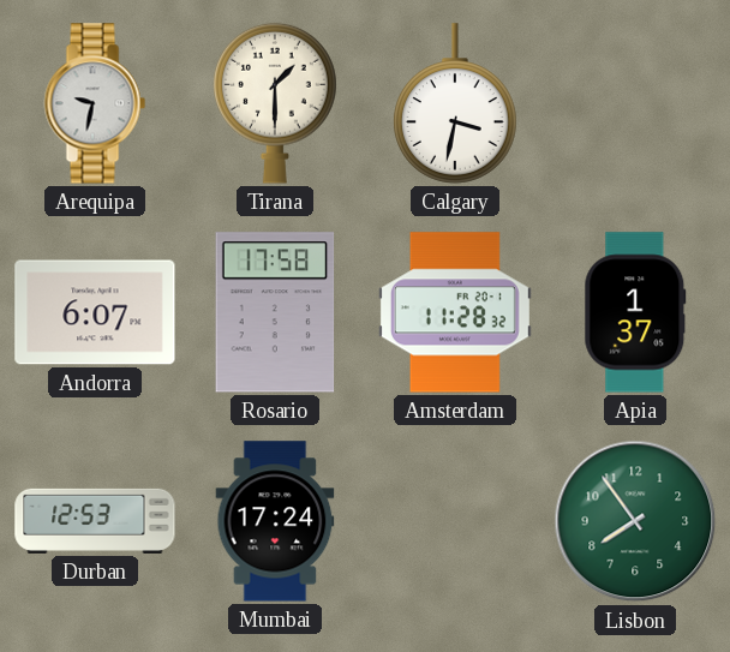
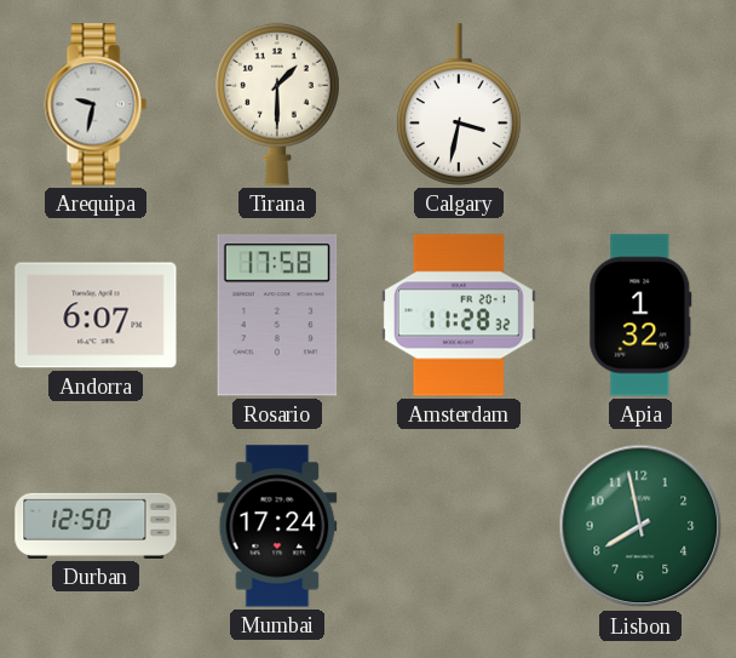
Apia: 1:37 -> 1:32 (640, 315)
Durban: 12:53 -> 12:50 (96, 526)
Lisbon: 7:54 -> 7:58 (640, 526)
